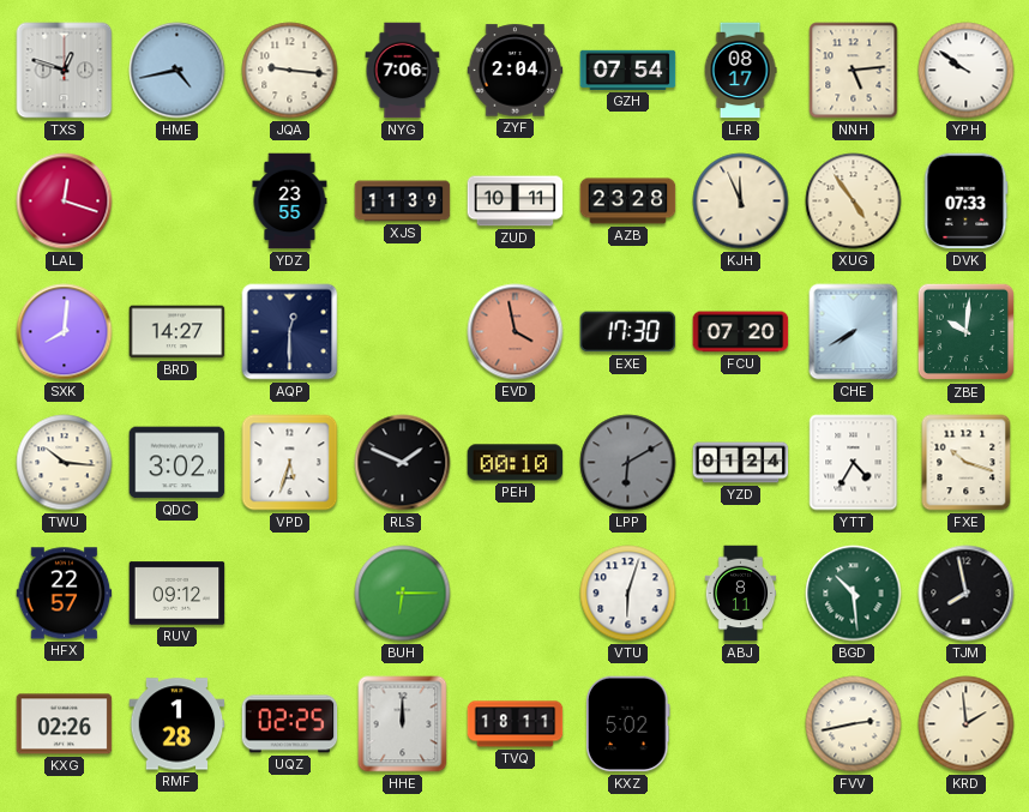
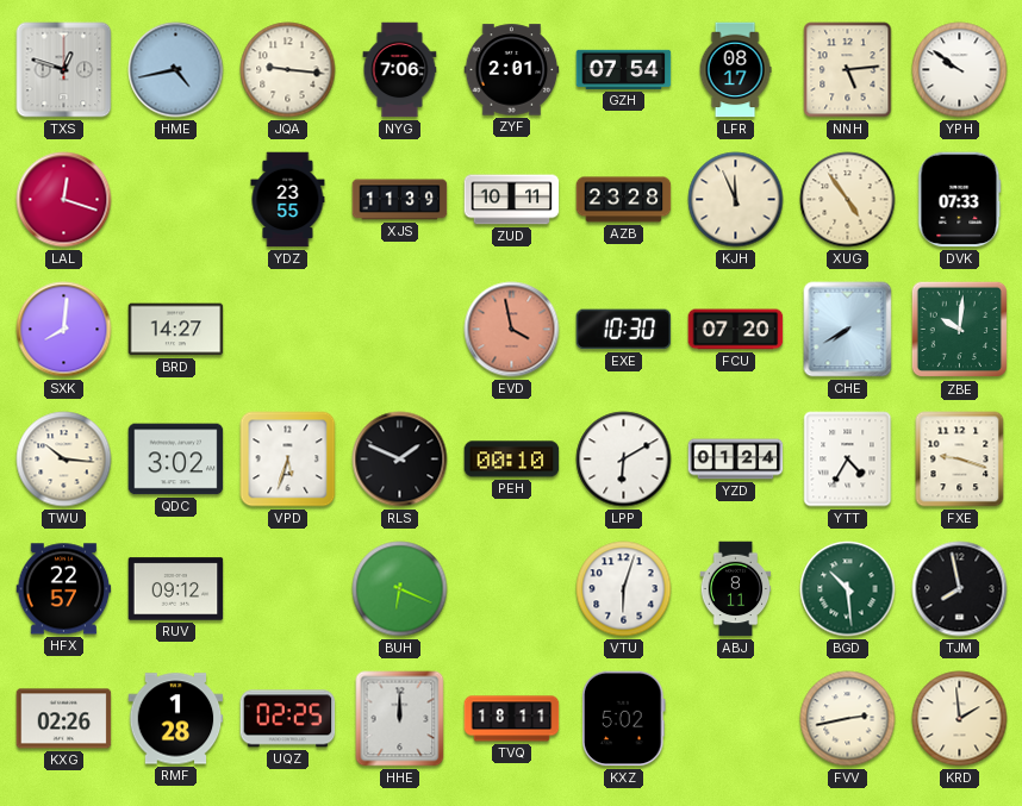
ZYF: 2:04 -> 2:01 (512, 70)
AQP: 12:30 -> none (290, 332)
EXE: 17:30 -> 10:30 (624, 330)
LPP dial: grey -> white (624, 460)
FXE: 10:18 -> 9:18 (960, 460)
BUH: 6:15 -> 6:19 (400, 589)
